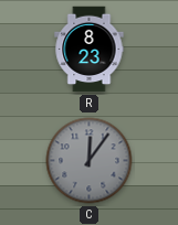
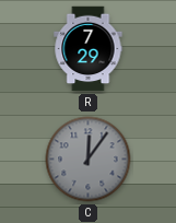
R: 8:23 -> 7:29 (89, 49)
